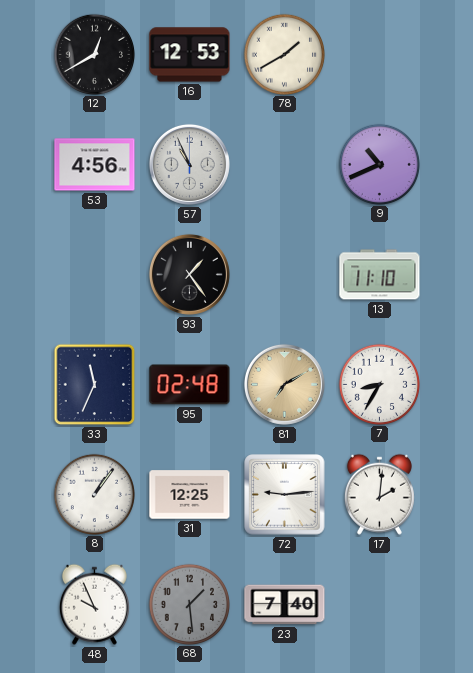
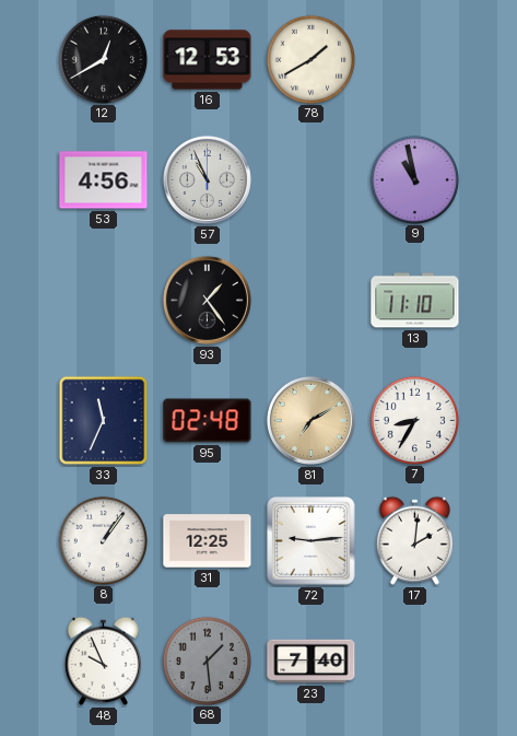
9: 10:41 -> 10:58 (414, 179)
